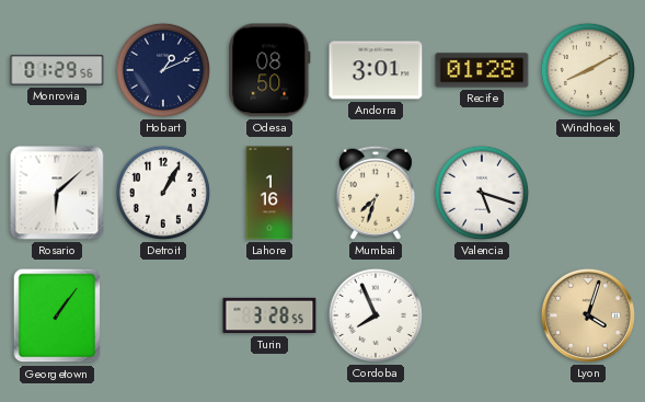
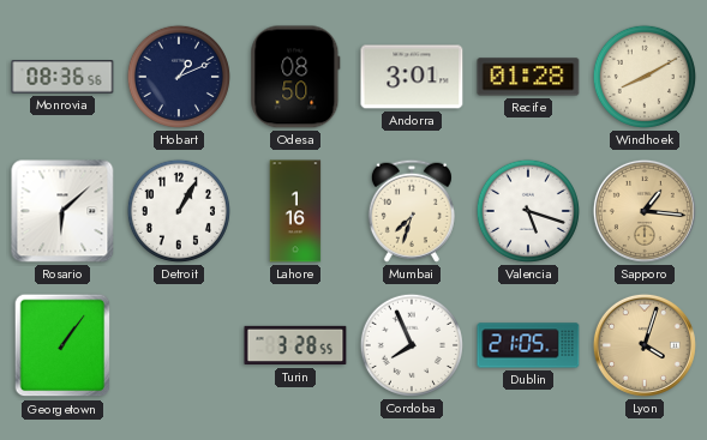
Monrovia: 01:29 -> 08:36 (62, 77)
Sapporo: none -> 1:16 (645, 211)
Dublin: none -> 21:05 (528, 345)
